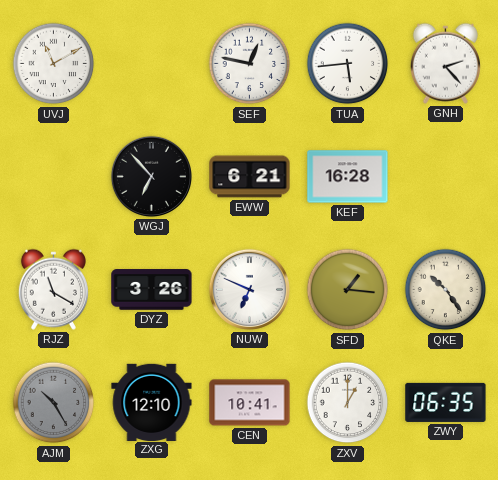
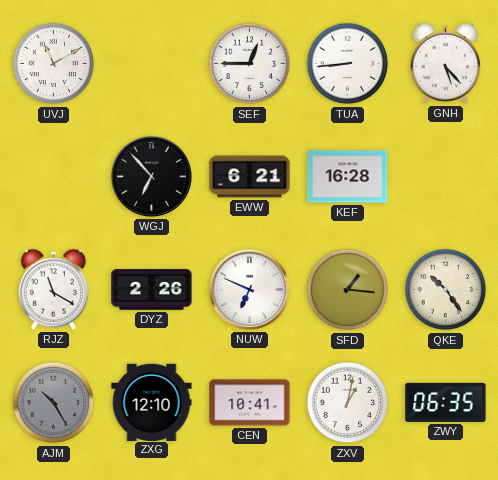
SEF: 12:47 -> 12:45 (250, 64)
TUA: 5:44 -> 8:44 (348, 64)
GNH: 2:23 -> 5:23 (445, 63)
DYZ: 3:26 -> 2:26 (152, 290)
ZXV: 1:00 -> 1:02 (348, 403)
